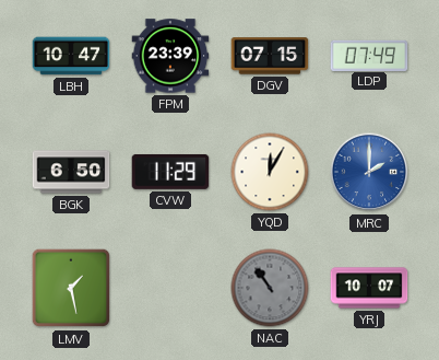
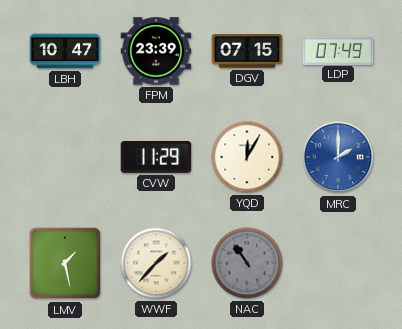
BGK: 6:50 -> none (71, 172)
WWF: none -> 1:37 (156, 263)
YRJ: 10:07 -> none (369, 288)
